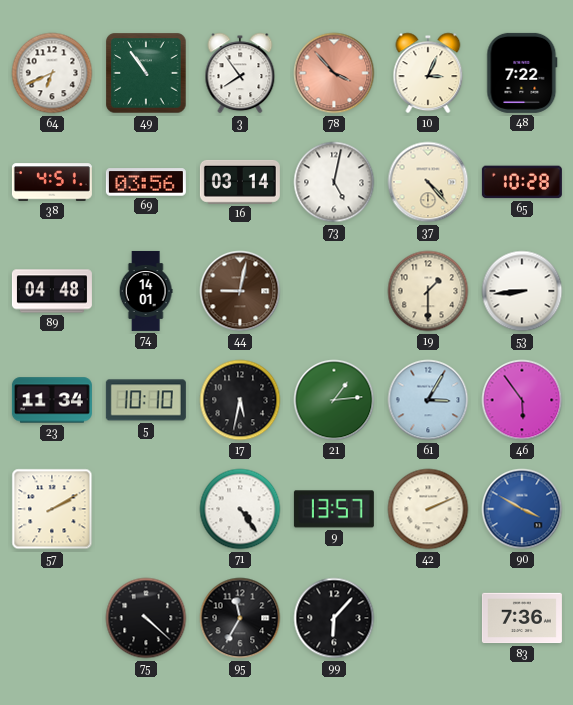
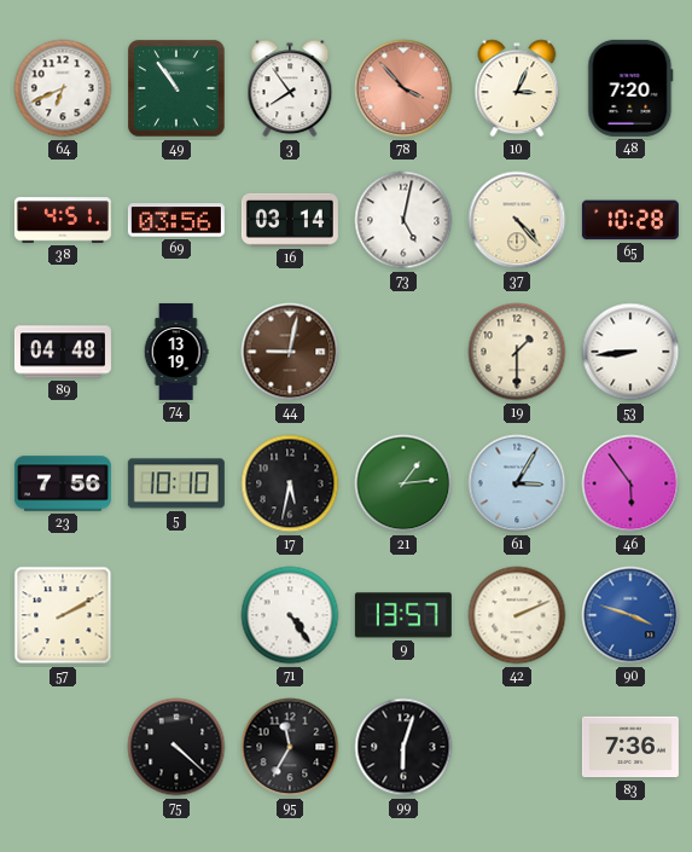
48: 7:22 -> 7:20 (630, 88)
74: 14:01 -> 13:19 (176, 352)
23: 11:34 -> 7:56 (63, 483)
90: 3:50 -> 3:48 (630, 615)
99: 6:07 -> 6:03 (403, 747)
